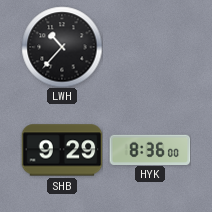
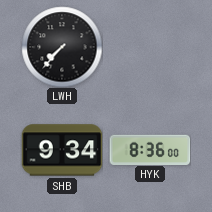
LWH: 10:37 -> 7:37 (62, 47)
SHB: 9:29 -> 9:34 (62, 150)
